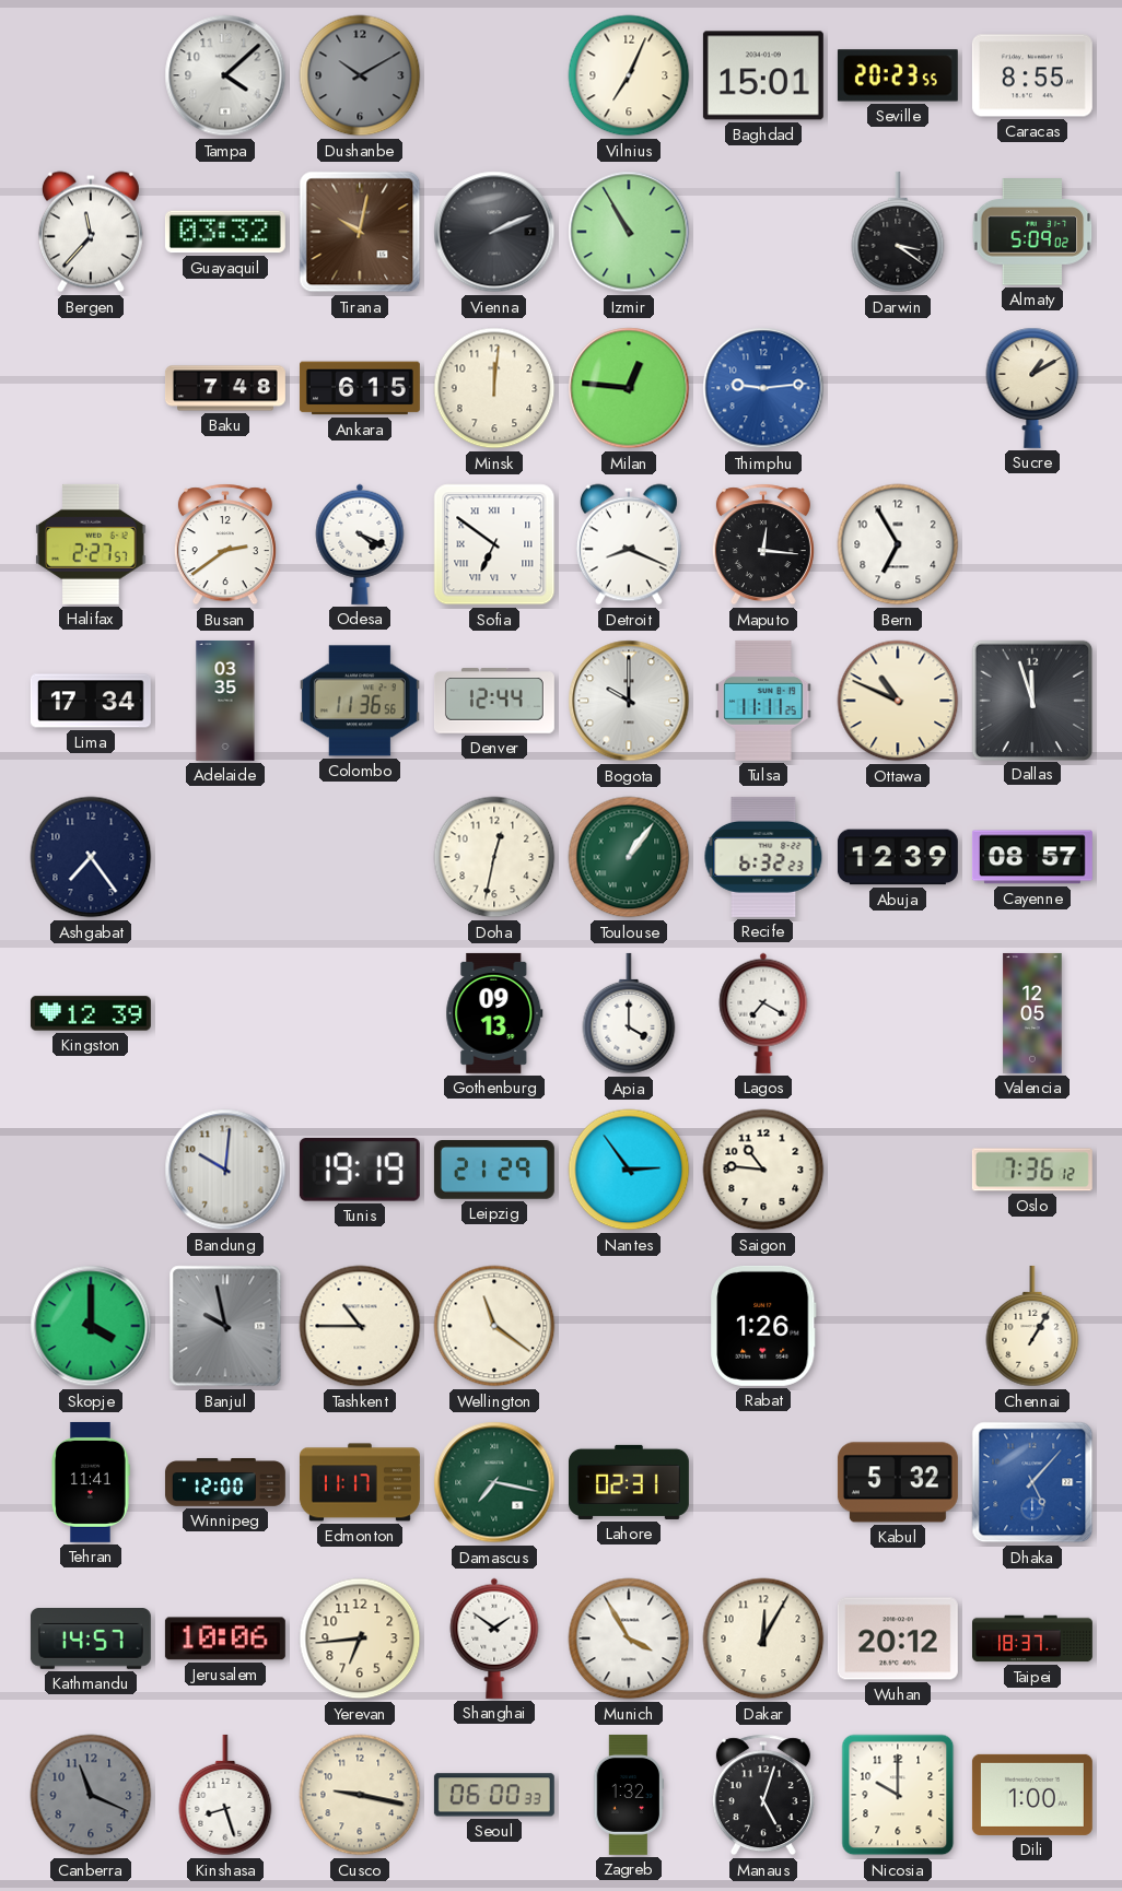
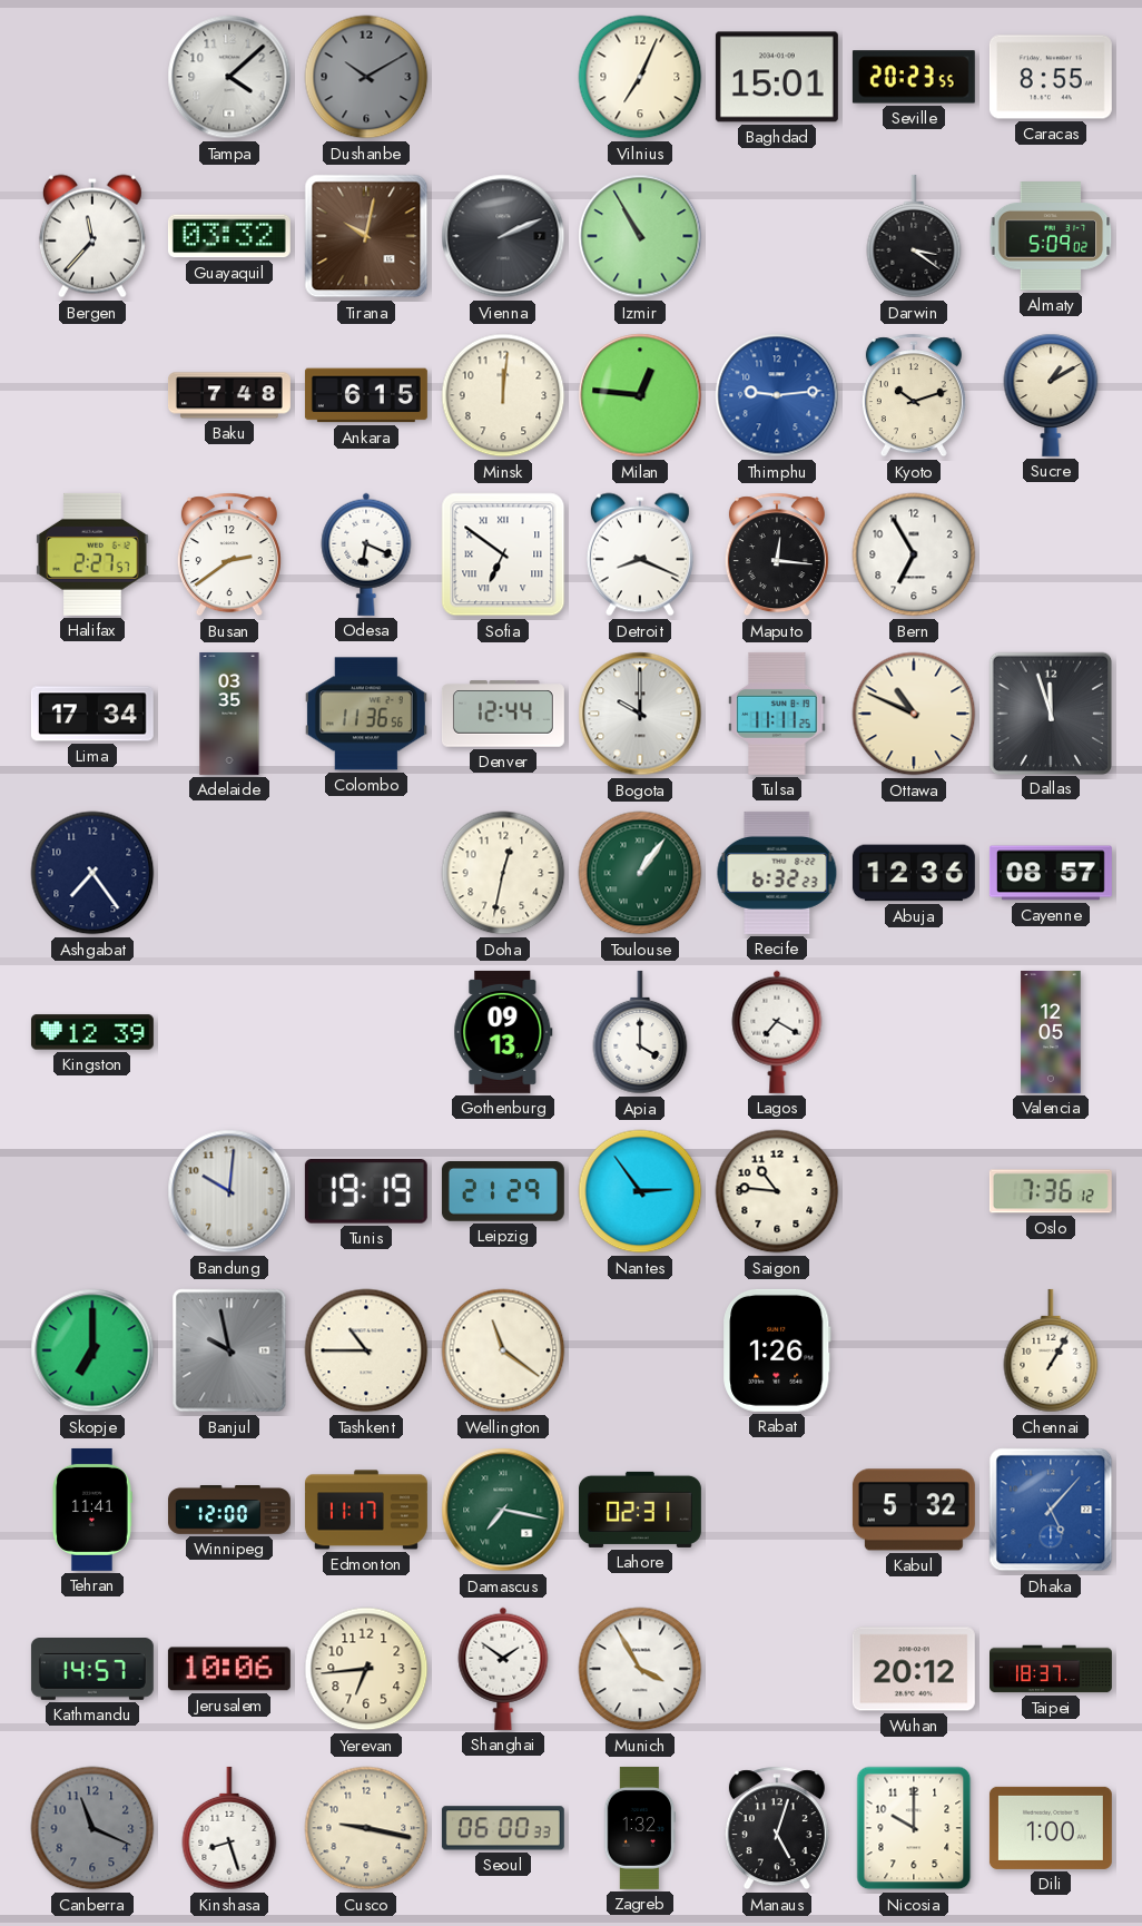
Kyoto: none -> 10:12 (914, 395)
Odesa: 4:19 -> 6:19 (366, 554)
Abuja: 12:39 -> 12:36 (914, 873)
Skopje: 4:00 -> 7:00 (92, 1350)
Dakar: 12:05 -> none (763, 1639)
